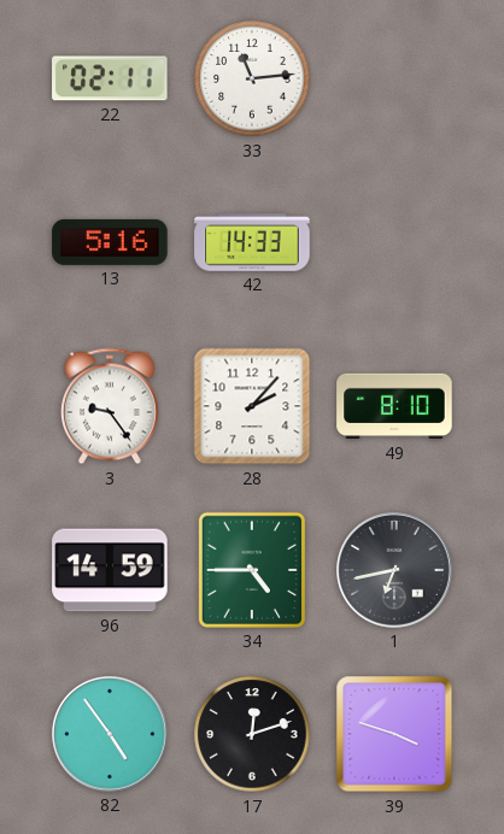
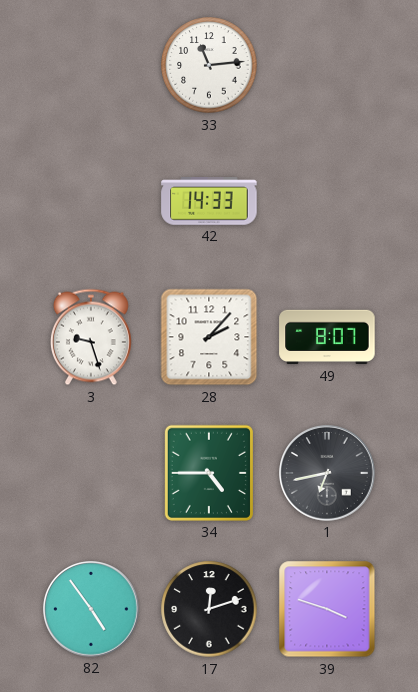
22: 02:11 -> none (110, 78)
13: 5:16 -> none (110, 242)
3: 9:24 -> 9:27 (91, 337)
49: 8:10 -> 8:07 (327, 337)
96: 14:59 -> none (110, 570)
